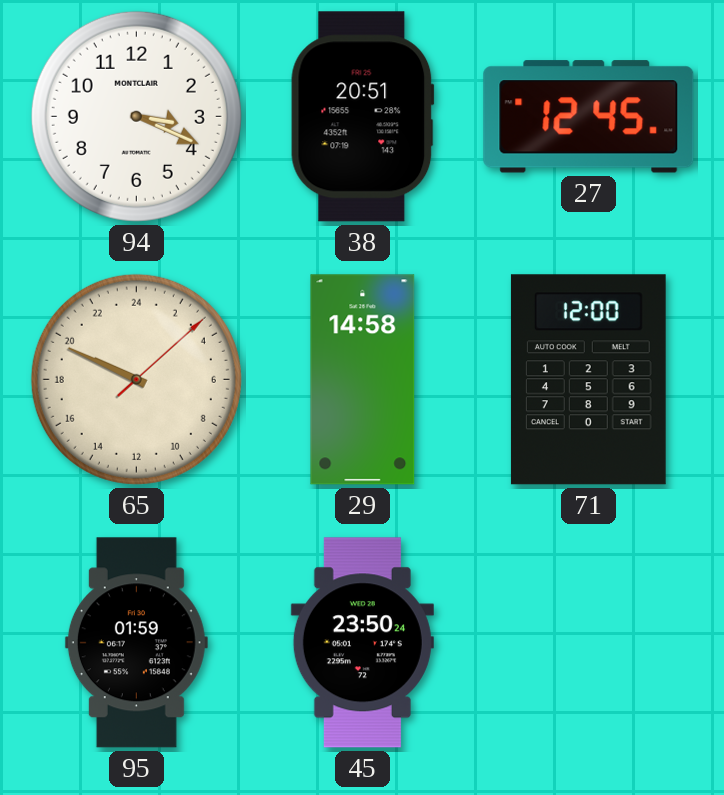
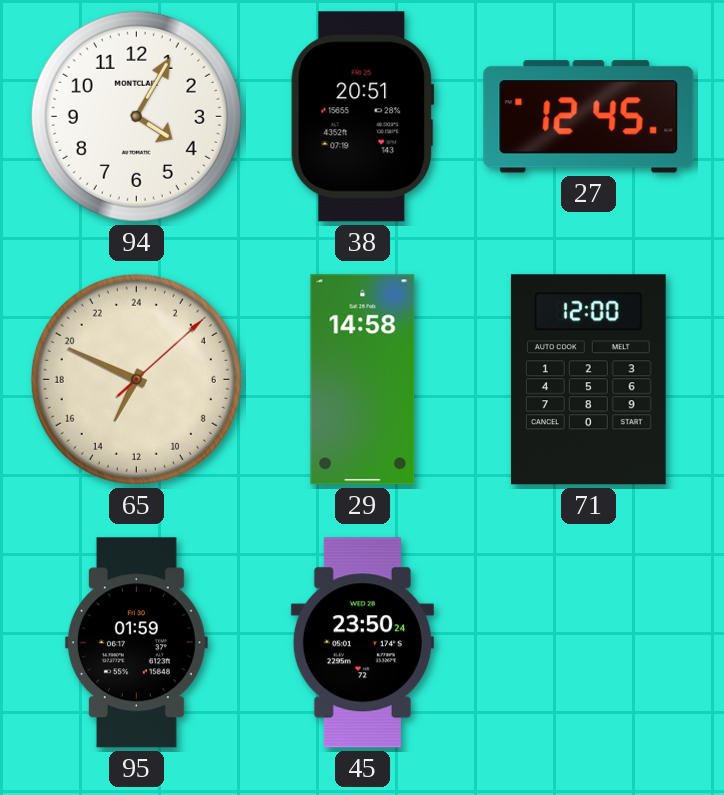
94: 3:19 -> 4:05 (136, 116)
65: 19:49 -> 13:49 (136, 379)
